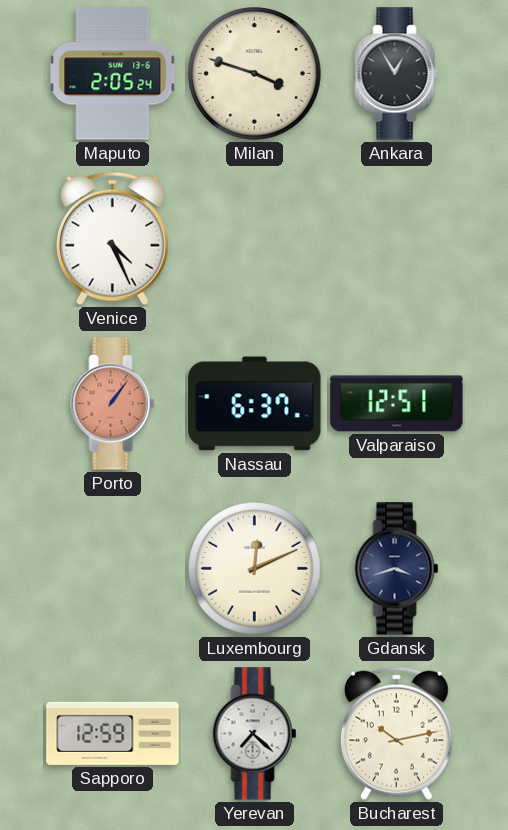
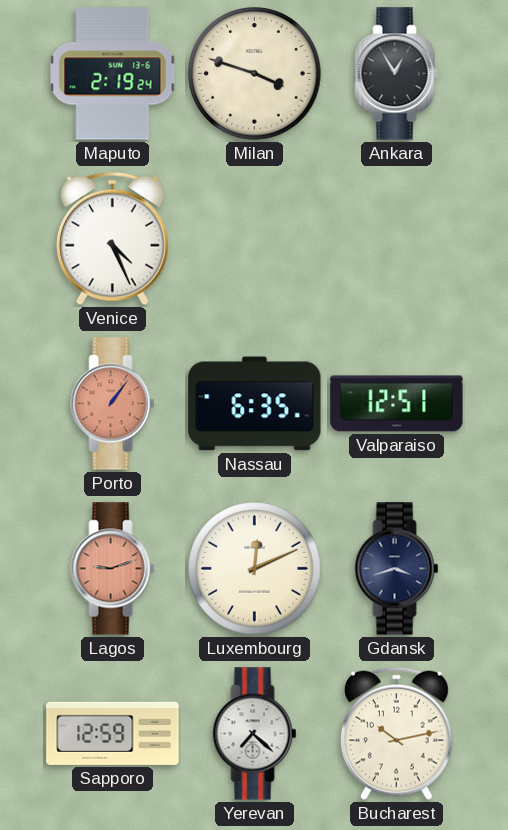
Maputo: 2:05 -> 2:19 (113, 74)
Nassau: 6:37 -> 6:35 (255, 404)
Lagos: none -> 9:12 (113, 569)
